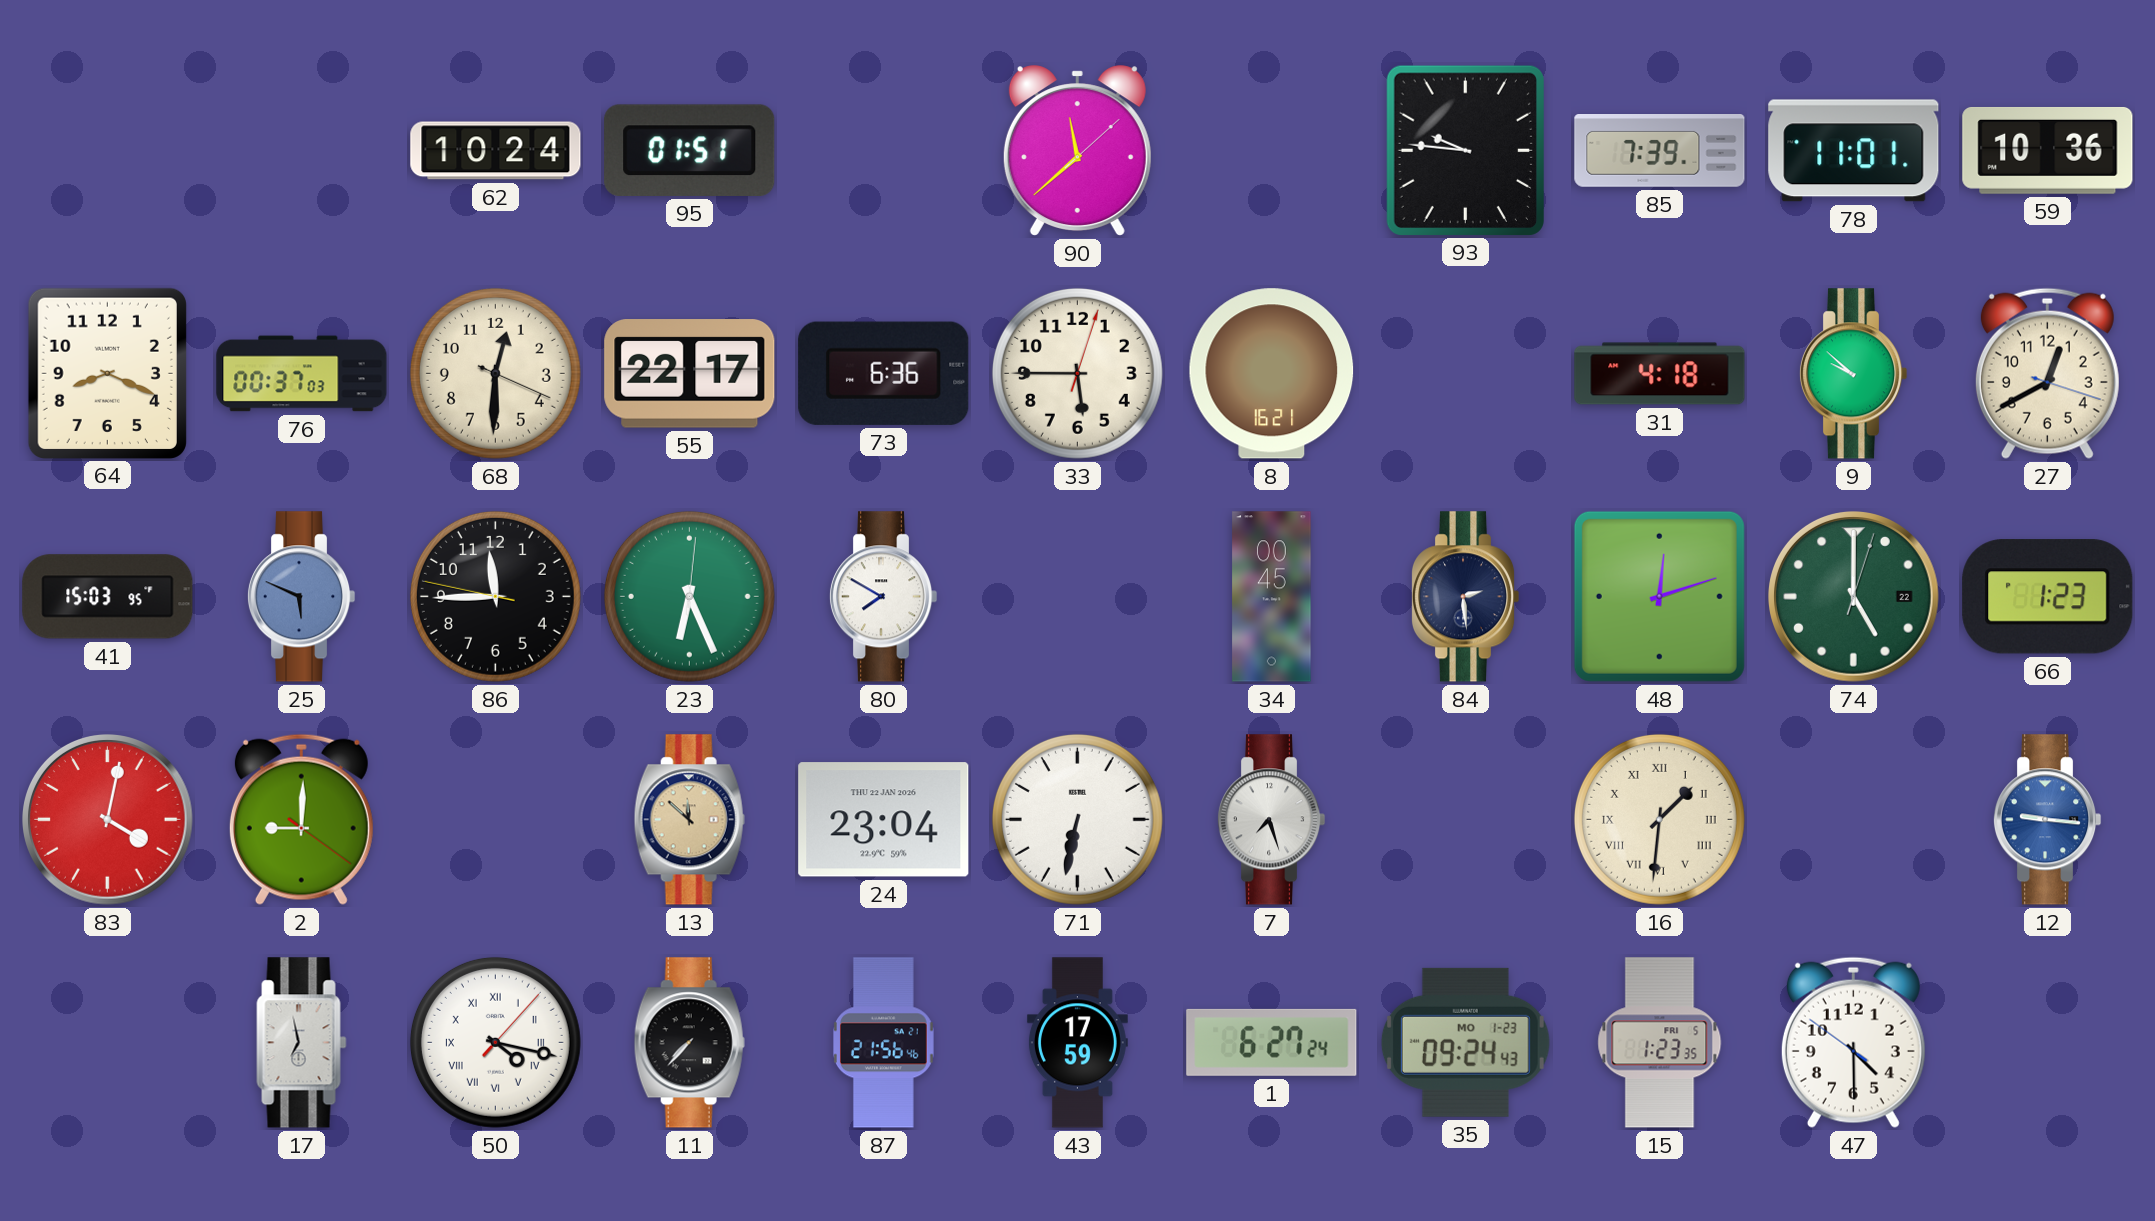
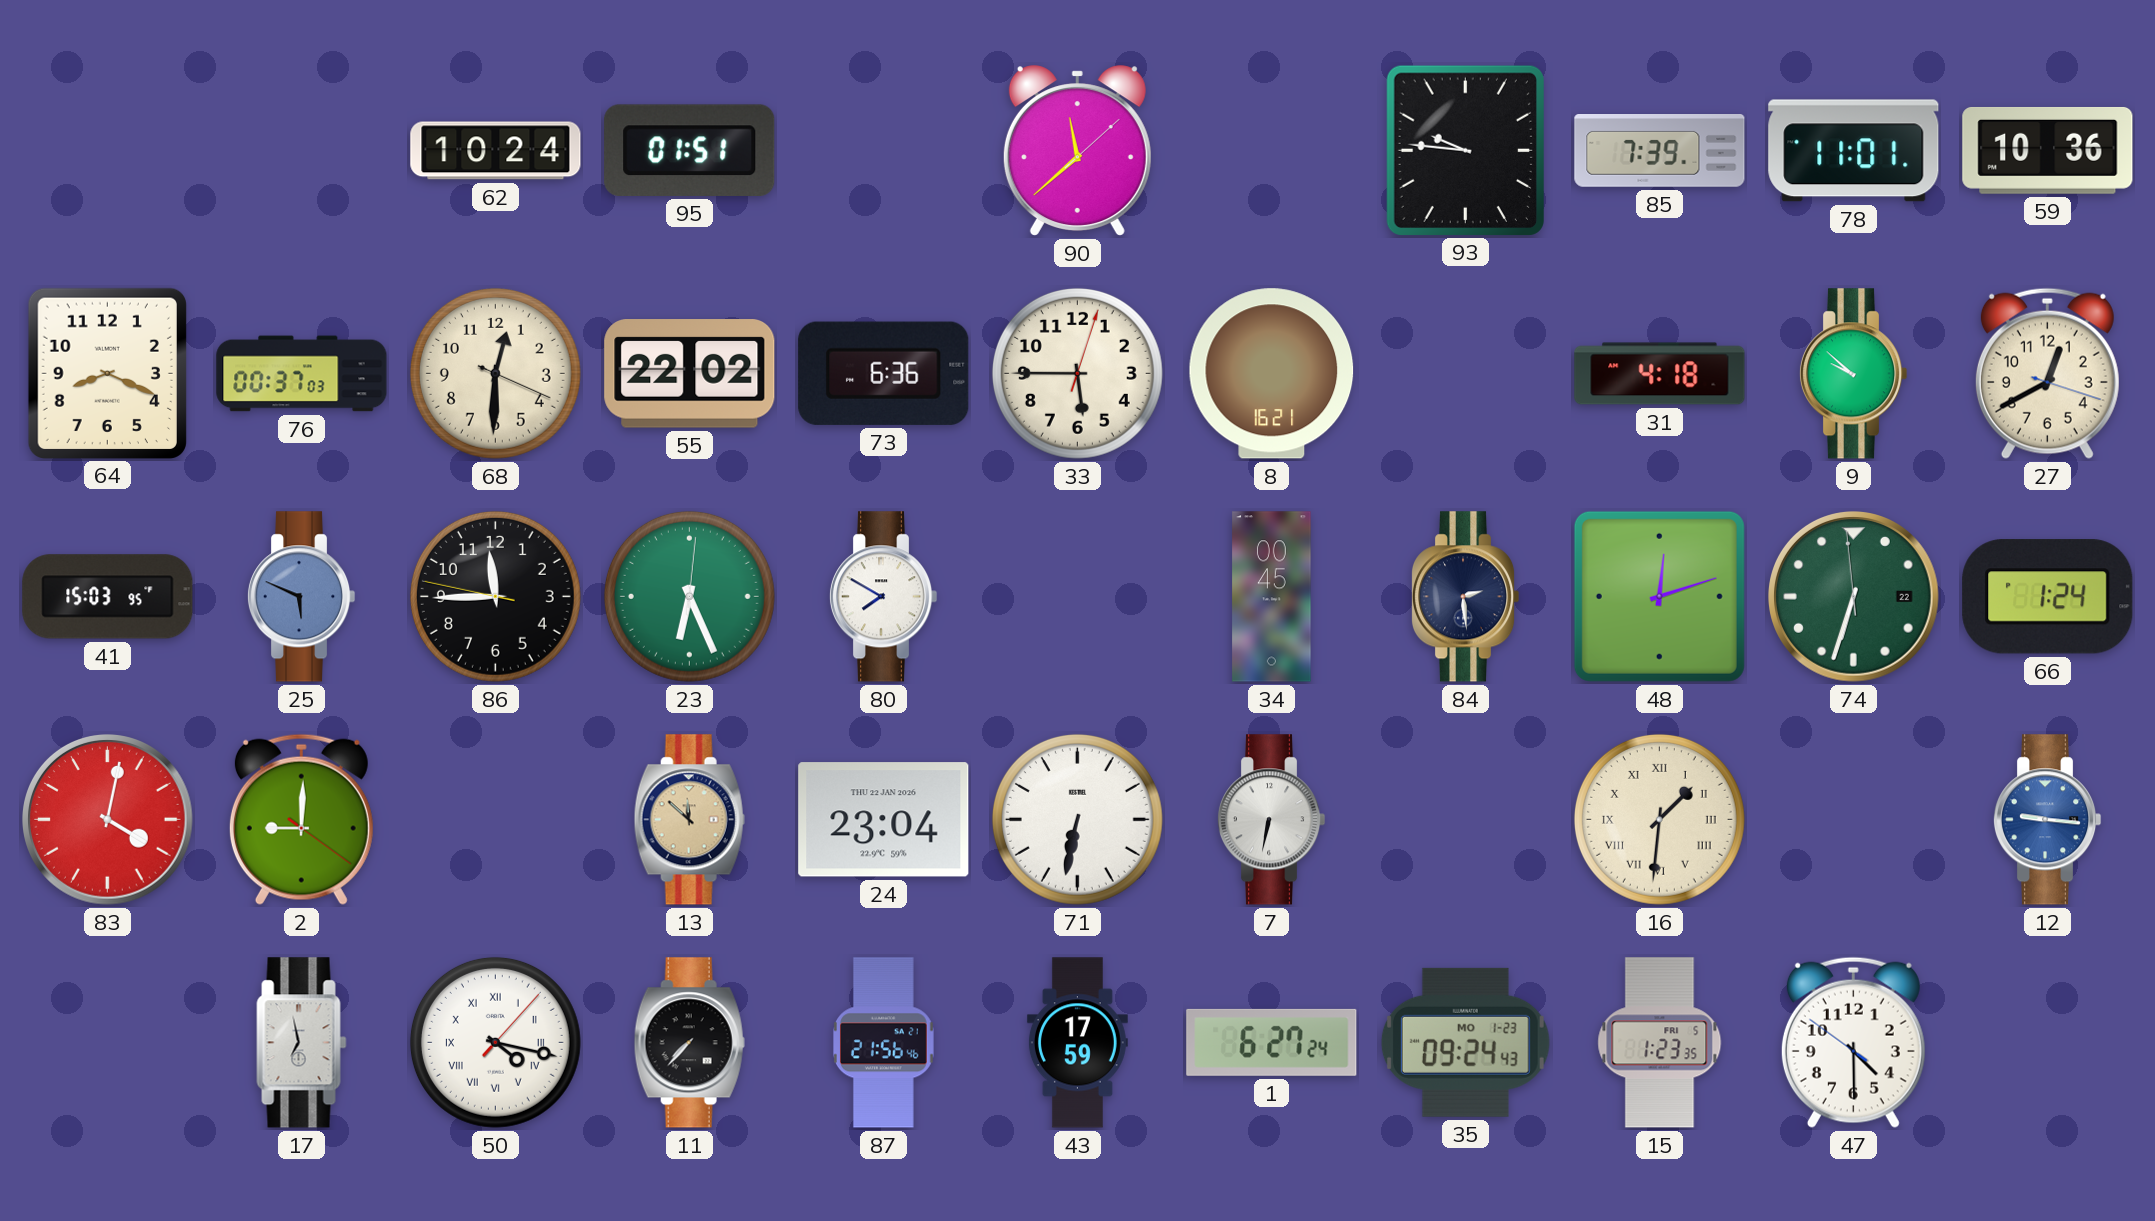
55: 22:17 -> 22:02 (690, 374)
74: 5:00 -> 6:32 (1854, 597)
66: 1:23 -> 1:24 (2048, 597)
7: 7:27 -> 6:32 (1271, 820)
